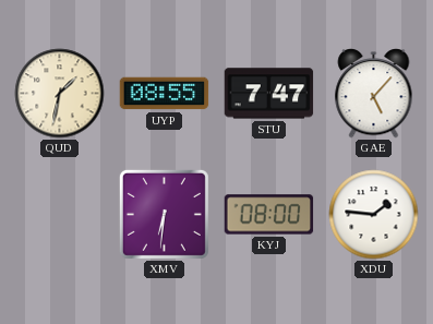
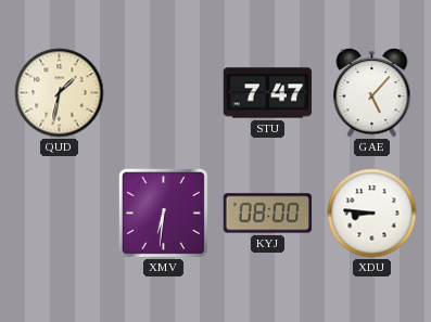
UYP: 08:55 -> none (165, 94)
XDU: 1:46 -> 8:46 (372, 214)
